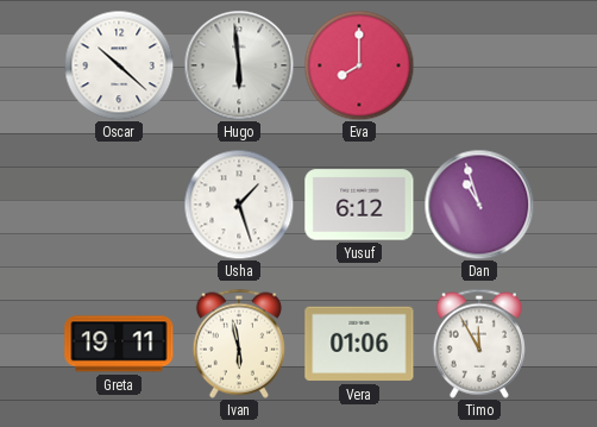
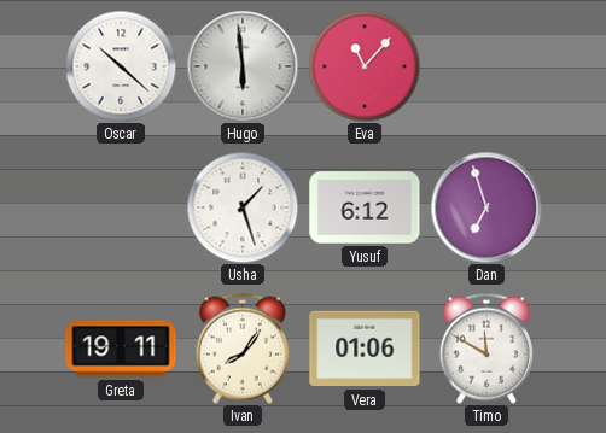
Eva: 8:00 -> 11:07 (365, 66)
Dan: 10:57 -> 6:57 (486, 207)
Ivan: 5:58 -> 8:06 (243, 349)
Timo: 11:55 -> 11:50 (486, 349)
